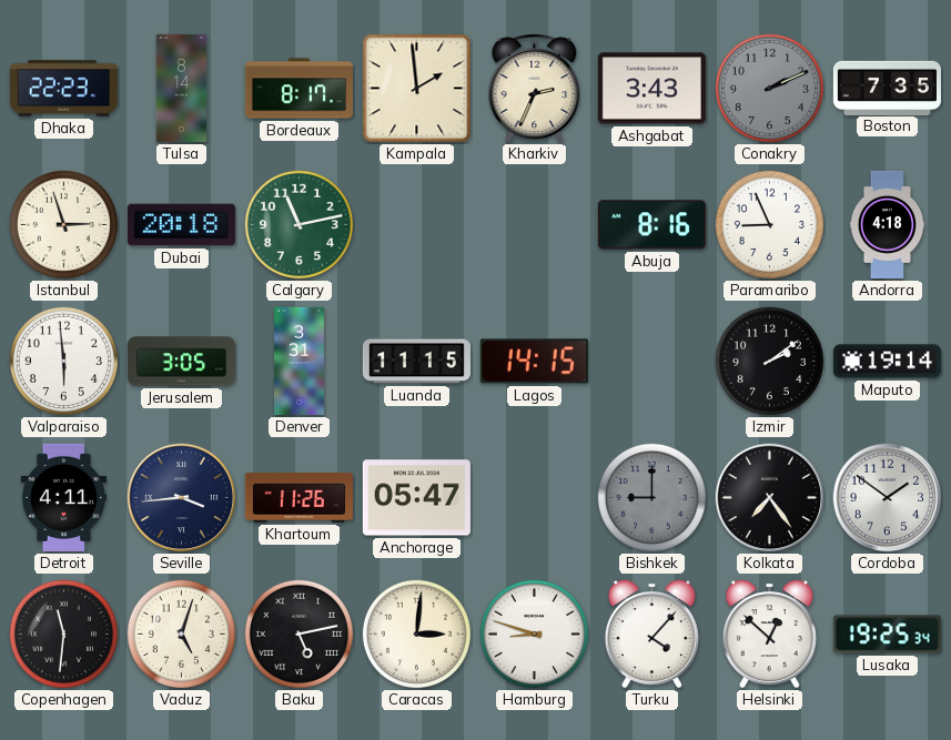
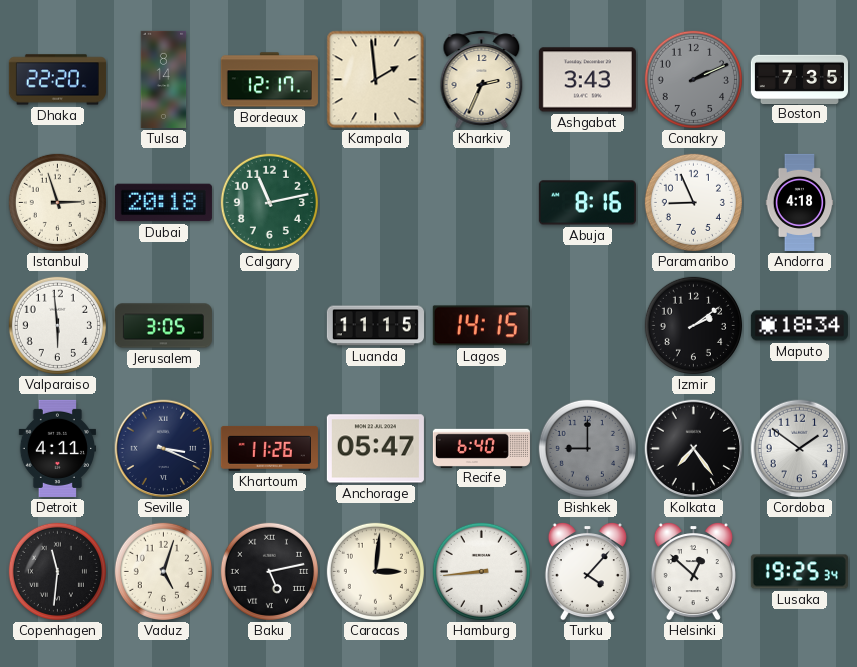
Dhaka: 22:23 -> 22:20 (57, 80)
Bordeaux: 8:17 -> 12:17 (269, 80)
Denver: 3:31 -> none (300, 361)
Maputo: 19:14 -> 18:34 (799, 326)
Seville: 3:44 -> 3:19 (164, 449)
Recife: none -> 6:40 (481, 448)
Hamburg: 8:48 -> 8:44 (481, 571)
